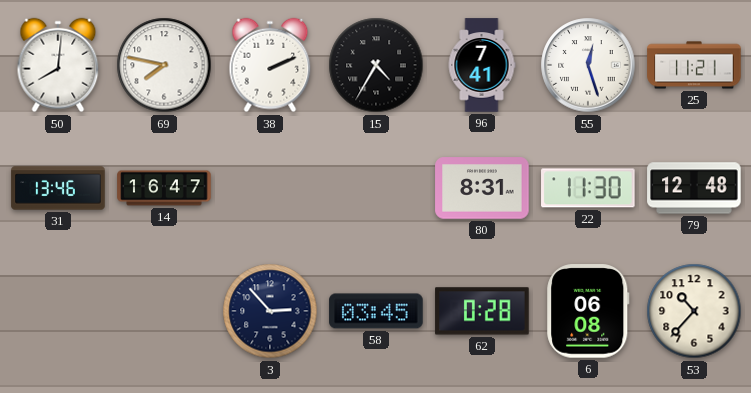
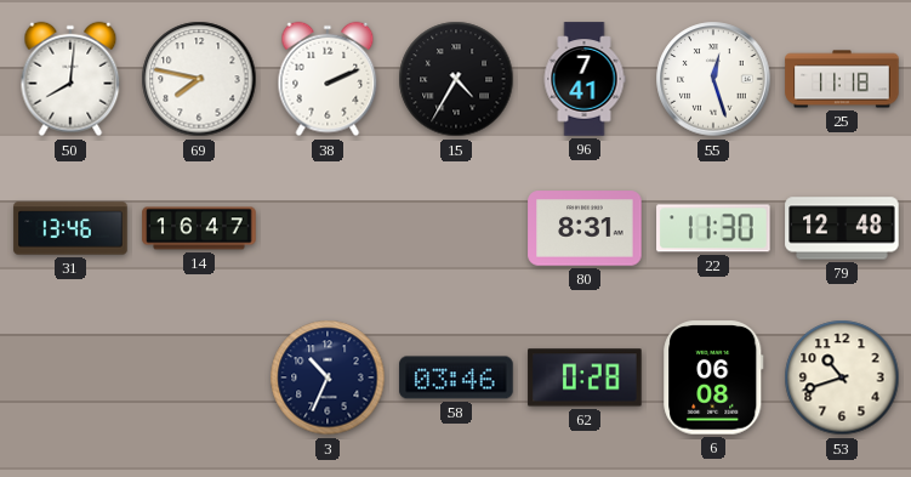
25: 11:21 -> 11:18 (842, 79)
3: 2:53 -> 10:34 (328, 377)
58: 03:45 -> 03:46 (456, 377)
53: 10:37 -> 10:42 (842, 377)
